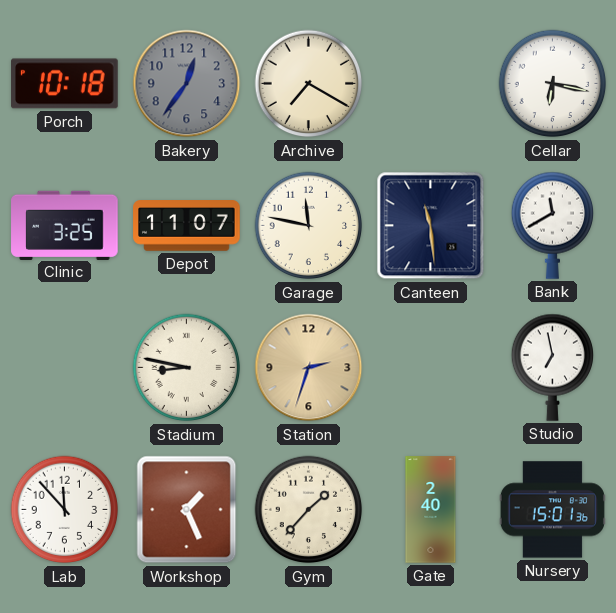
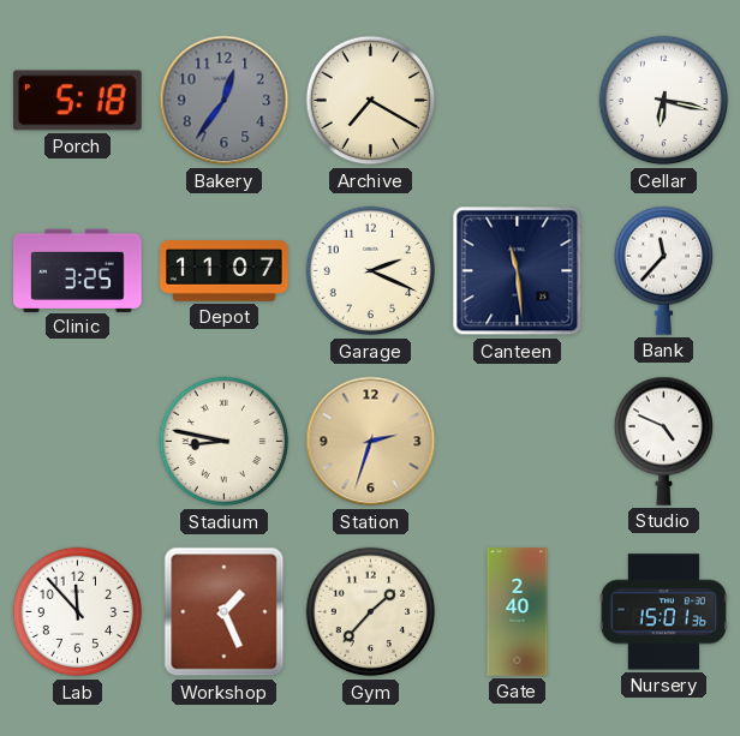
Porch: 10:18 -> 5:18 (78, 101)
Garage: 11:47 -> 2:19 (371, 271)
Bank: 11:40 -> 11:37 (663, 270)
Studio: 6:58 -> 4:49 (663, 441)
